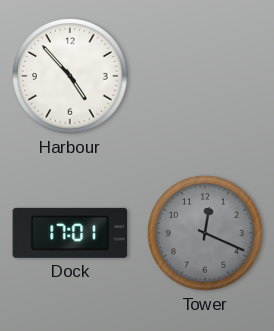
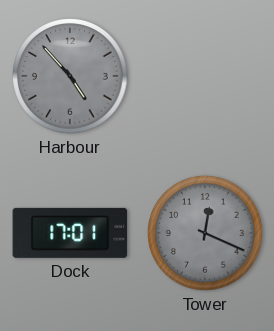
Harbour dial: white -> grey (70, 76)
